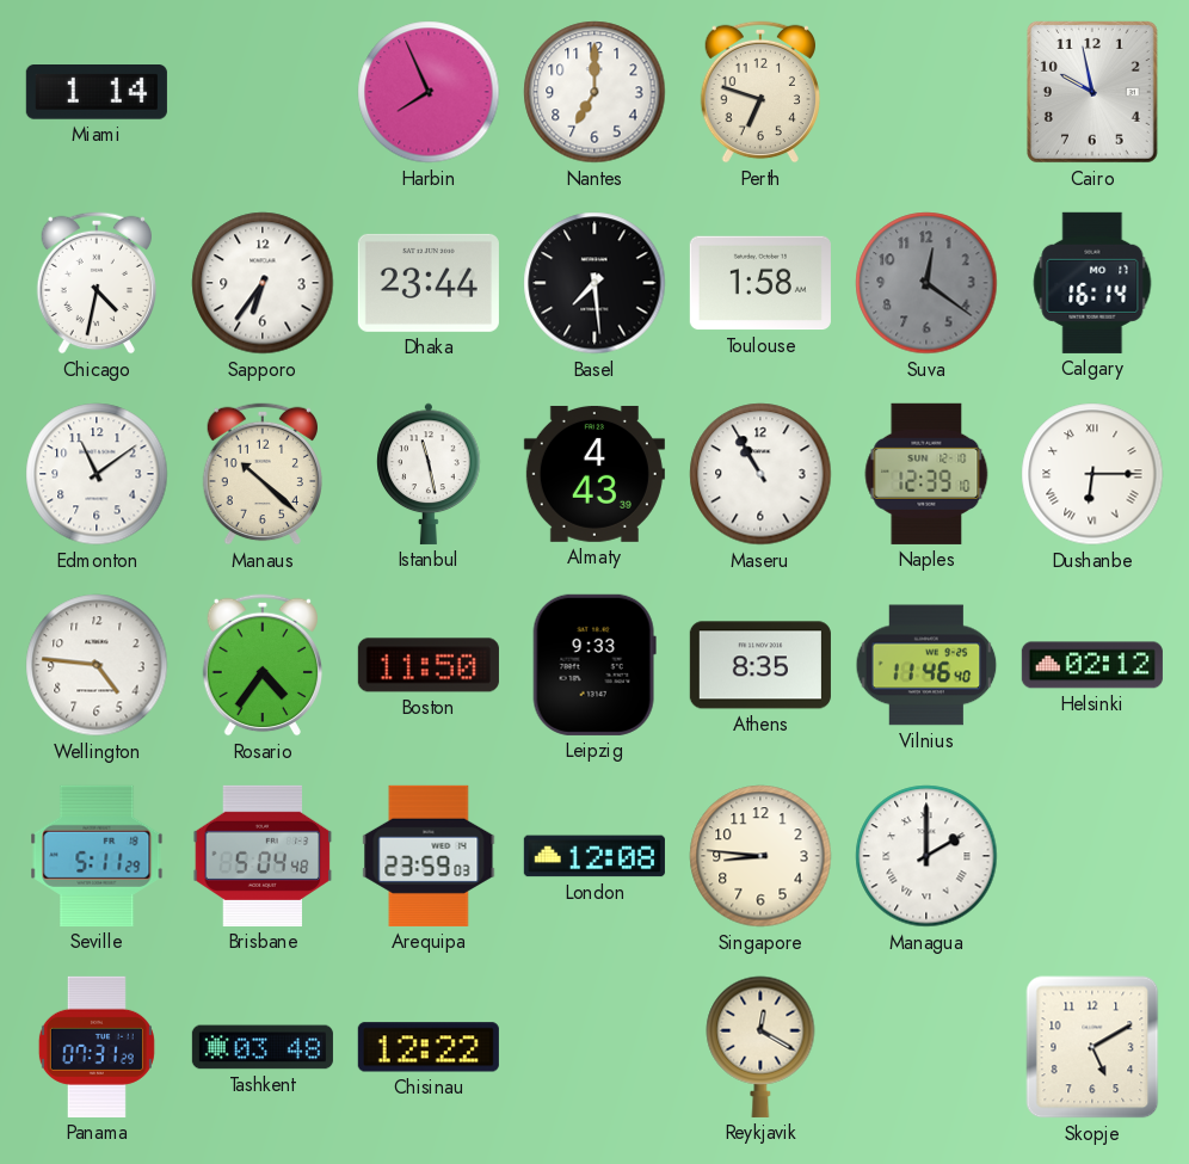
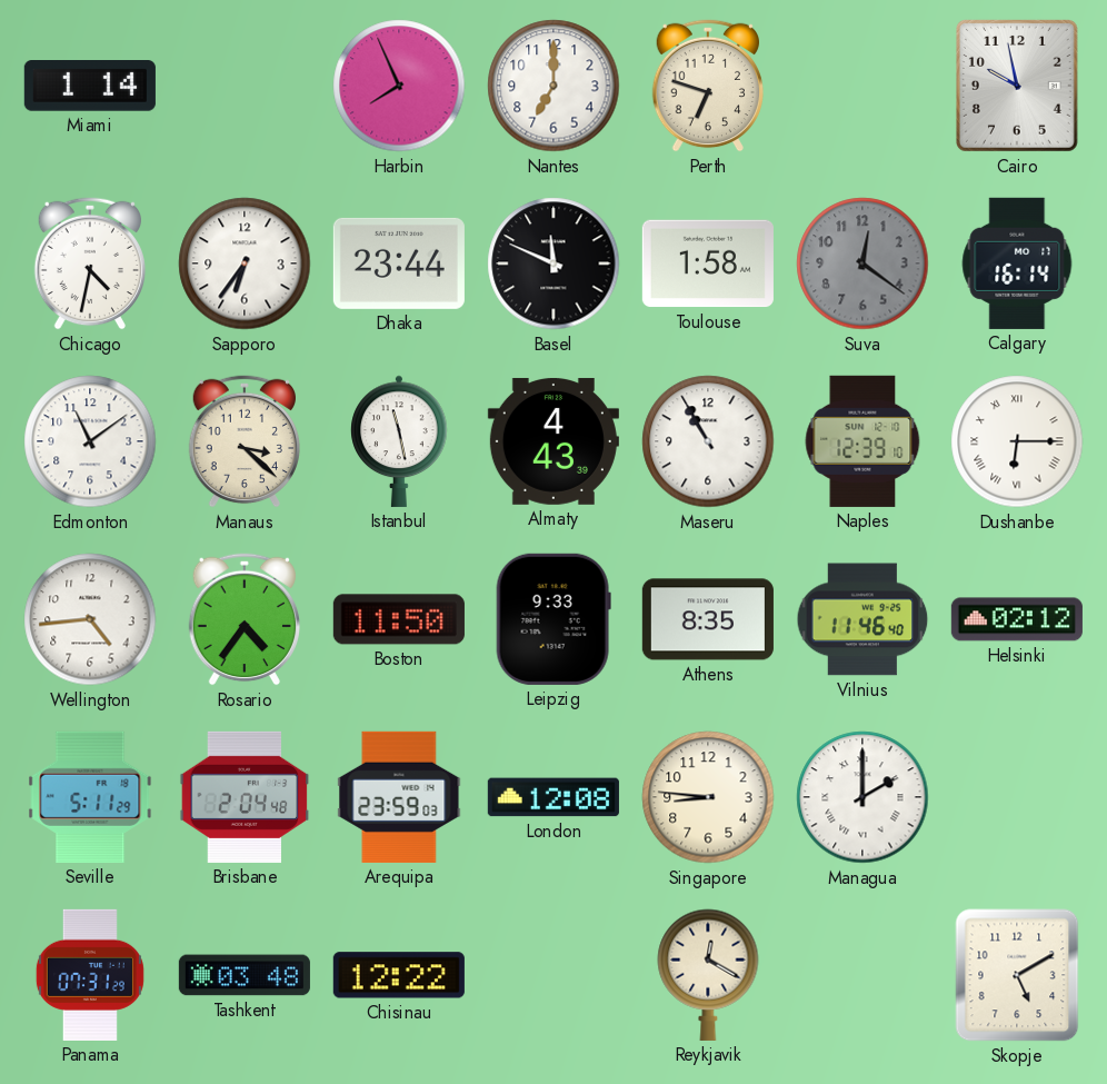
Basel: 7:29 -> 11:49 (553, 263)
Manaus: 10:22 -> 3:22 (243, 441)
Wellington: 4:46 -> 4:44 (90, 619)
Brisbane: 5:04 -> 2:04 (245, 797)
